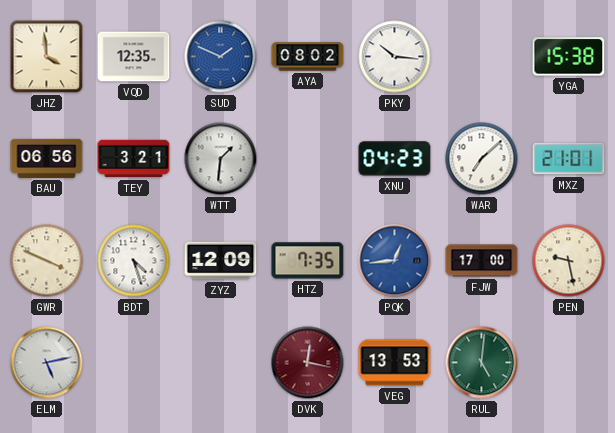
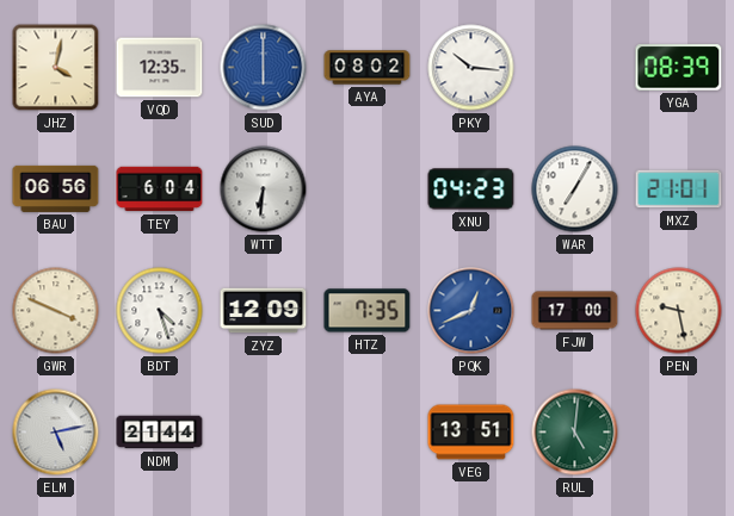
JHZ: 3:59 -> 4:02 (56, 68)
SUD: 1:49 -> 6:00 (264, 68)
YGA: 15:38 -> 08:39 (679, 68)
TEY: 3:21 -> 6:04 (160, 189)
WTT: 1:31 -> 6:31 (264, 189)
WAR: 7:08 -> 7:05 (575, 189)
PQK: 12:44 -> 12:41 (471, 311)
NDM: none -> 21:44 (160, 433)
DVK: 12:17 -> none (308, 363)
VEG: 13:53 -> 13:51 (471, 433)
